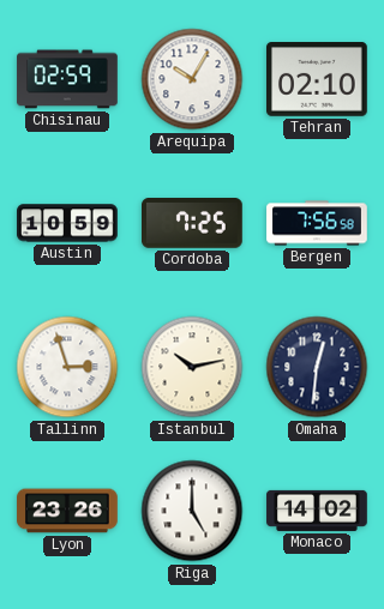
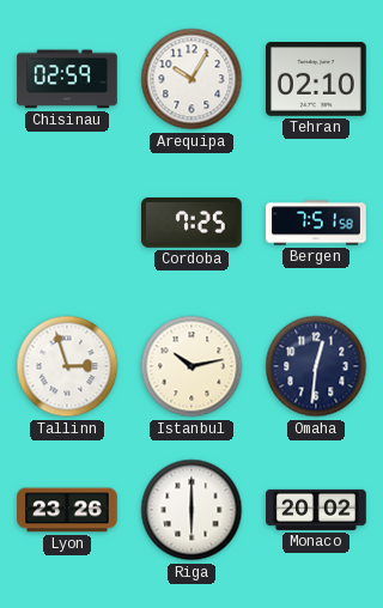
Austin: 10:59 -> none (67, 223)
Bergen: 7:56 -> 7:51 (316, 223)
Riga: 5:00 -> 6:00 (191, 510)
Monaco: 14:02 -> 20:02 (316, 510)
